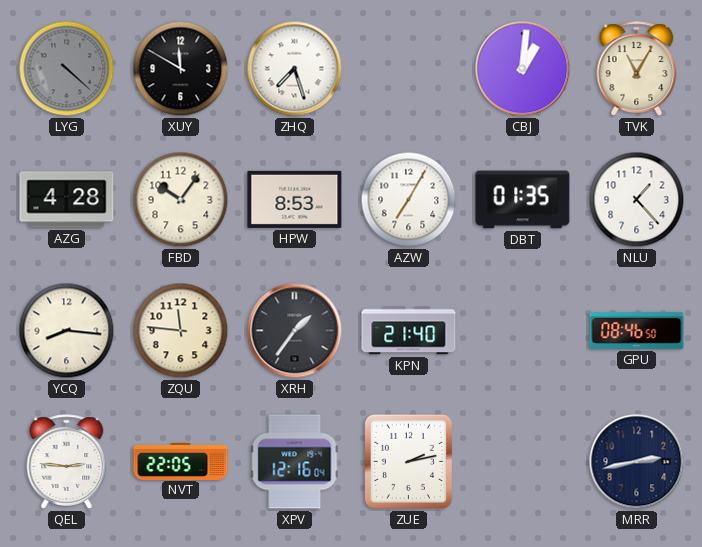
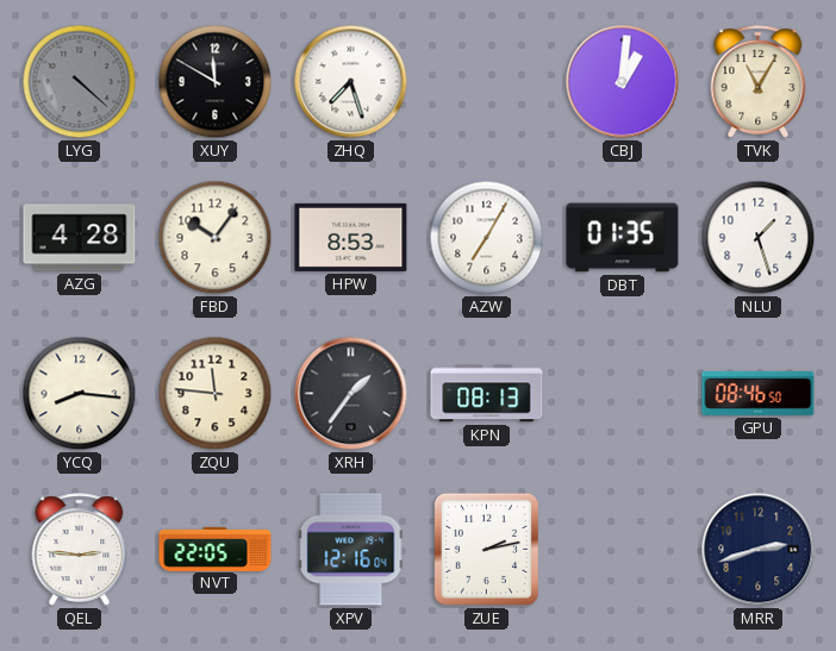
NLU: 1:23 -> 1:27 (759, 238)
KPN: 21:40 -> 08:13 (487, 394)
MRR: 2:43 -> 2:42 (759, 550)
